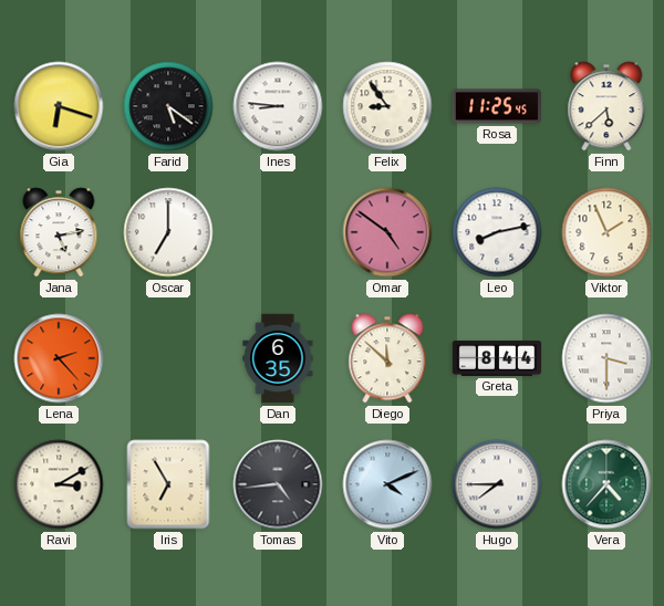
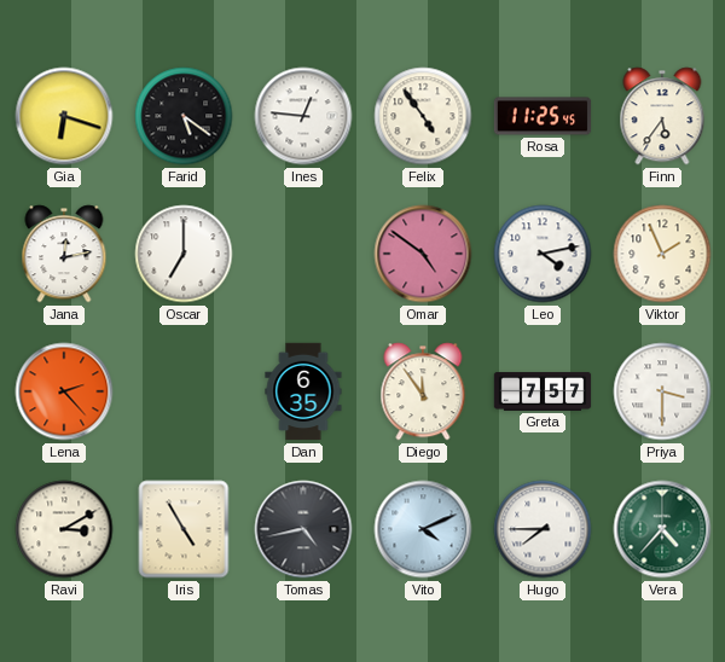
Ines: 8:46 -> 12:46 (303, 116)
Felix: 8:54 -> 4:54 (423, 116)
Finn: 5:38 -> 5:36 (662, 116)
Jana: 5:13 -> 12:13 (64, 254)
Leo: 8:13 -> 4:13 (543, 254)
Diego: 11:52 -> 11:54 (423, 391)
Greta: 8:44 -> 7:57 (543, 391)
Iris: 6:55 -> 4:55 (184, 529)
Tomas: 4:44 -> 4:43 (303, 529)
